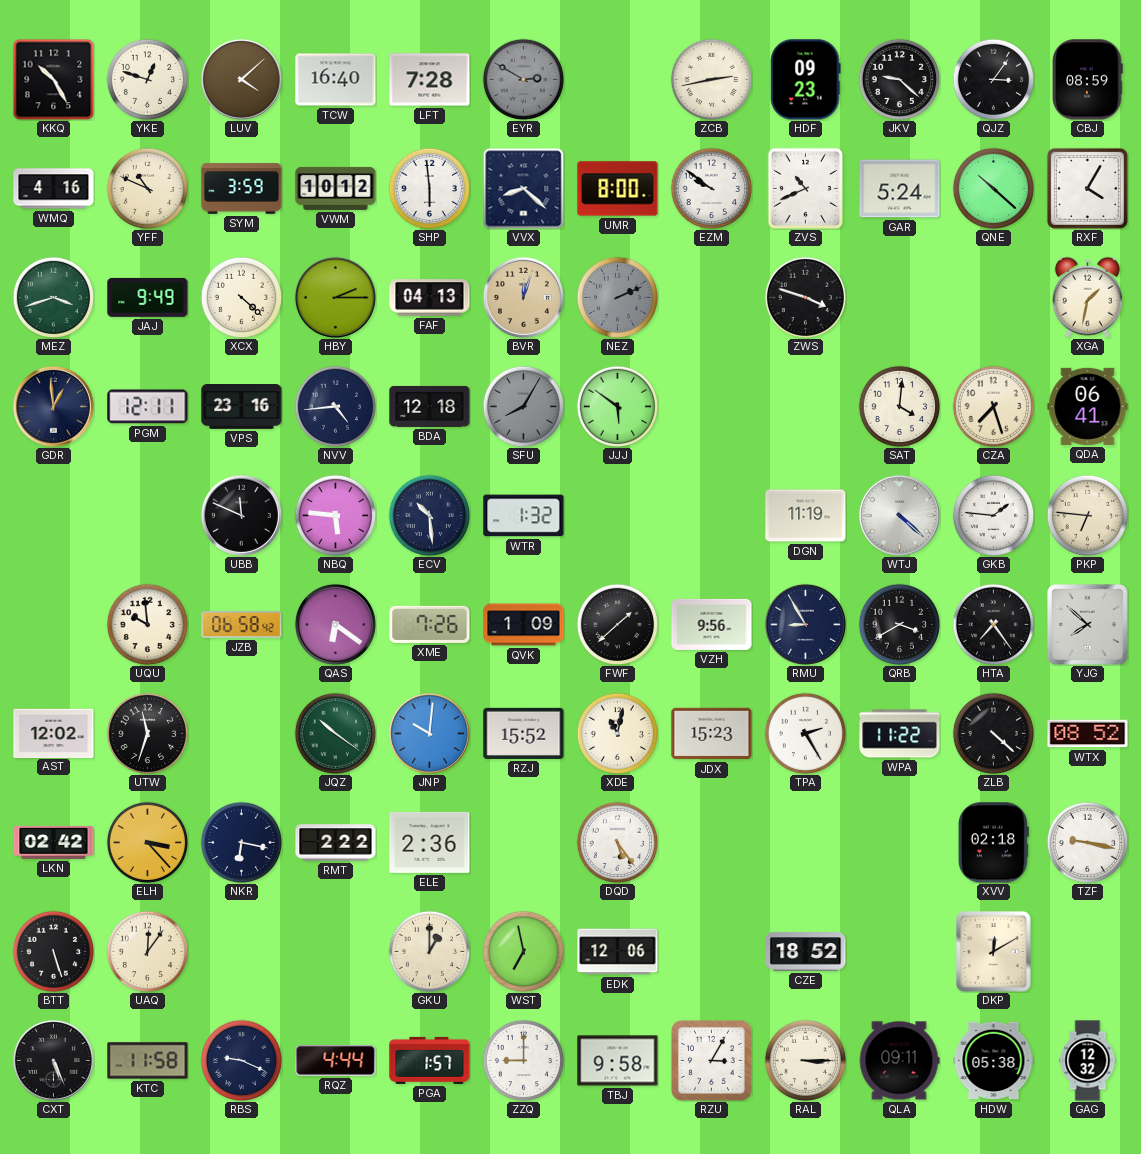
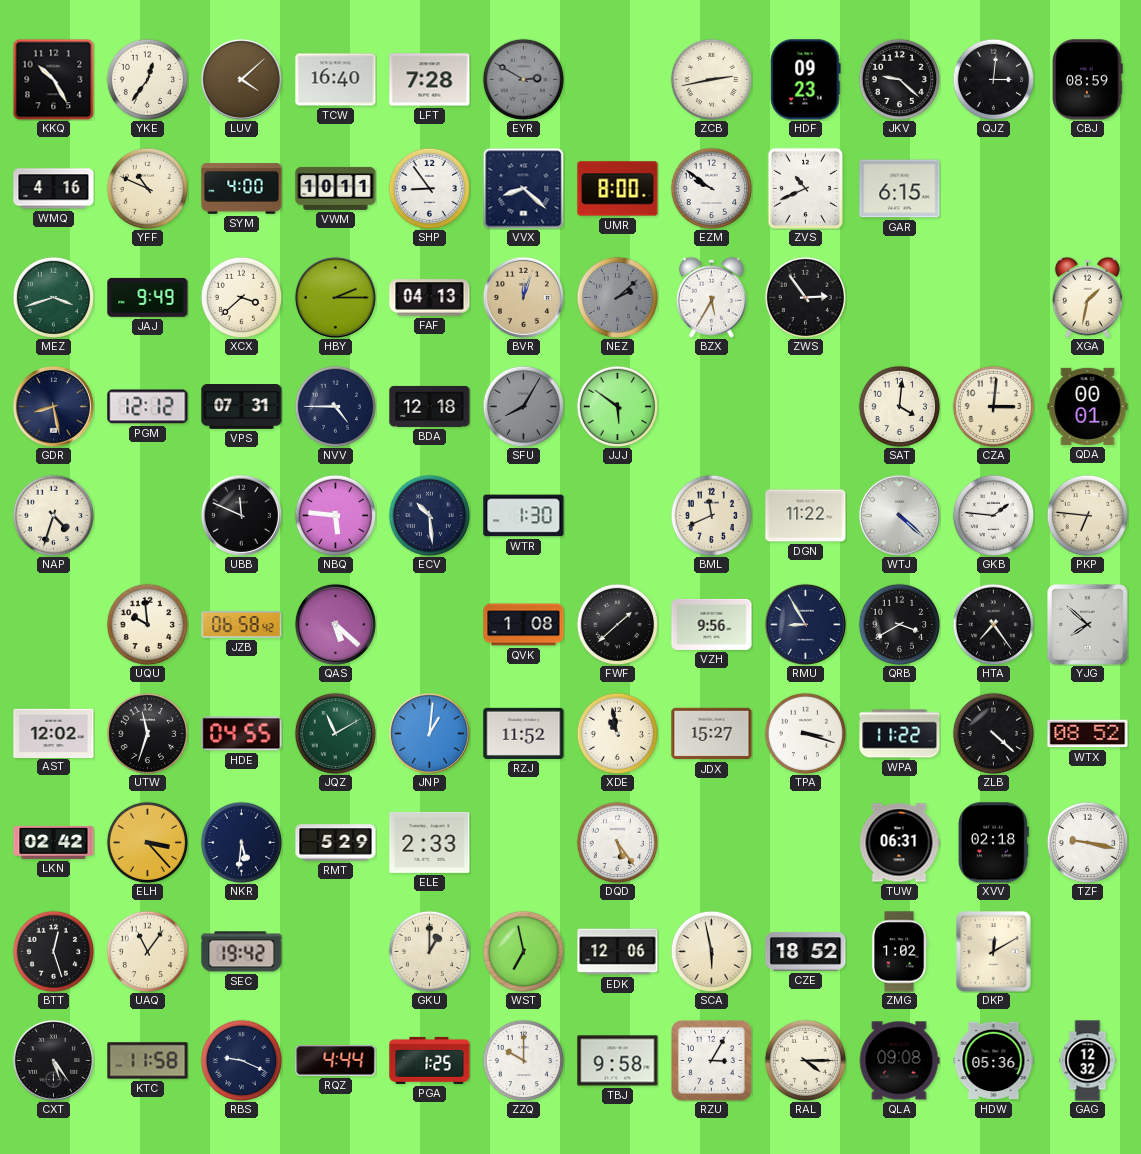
YKE: 12:48 -> 12:36 (147, 79)
QJZ: 3:06 -> 3:01 (993, 79)
SYM: 3:59 -> 4:00 (242, 189)
VWM: 10:12 -> 10:11 (336, 188)
SHP: 5:59 -> 8:54 (429, 188)
GAR: 5:24 -> 6:15 (900, 189)
QNE: 10:22 -> none (993, 188)
RXF: 4:05 -> none (1087, 188)
XCX: 4:22 -> 3:38 (241, 297)
NEZ: 2:11 -> 2:08 (617, 297)
BZX: none -> 5:35 (711, 297)
ZWS: 3:48 -> 2:54 (805, 297)
GDR: 12:59 -> 8:28 (53, 406)
PGM: 12:11 -> 12:12 (148, 407)
VPS: 23:16 -> 07:31 (242, 407)
NVV: 4:44 -> 4:45 (335, 406)
CZA: 7:27 -> 3:01 (993, 406)
QDA: 06:41 -> 00:01 (1088, 406)
NAP: none -> 4:33 (53, 515)
WTR: 1:32 -> 1:30 (524, 516)
BML: none -> 11:41 (711, 515)
DGN: 11:19 -> 11:22 (806, 516)
QAS: 6:21 -> 5:22 (335, 624)
XME: 7:26 -> none (430, 624)
QVK: 1:09 -> 1:08 (524, 625)
HDE: none -> 04:55 (242, 734)
JQZ: 10:21 -> 11:10 (335, 733)
JNP: 10:01 -> 1:01 (429, 733)
RZJ: 15:52 -> 11:52 (524, 733)
XDE: 11:02 -> 10:58 (617, 733)
JDX: 15:23 -> 15:27 (712, 734)
TPA: 2:25 -> 3:18 (805, 733)
NKR: 6:17 -> 5:31 (241, 842)
RMT: 2:22 -> 5:29 (336, 843)
ELE: 2:36 -> 2:33 (430, 842)
TUW: none -> 06:31 (899, 843)
BTT: 5:27 -> 12:27 (53, 951)
UAQ: 12:06 -> 11:06 (147, 951)
SEC: none -> 19:42 (242, 952)
SCA: none -> 5:58 (711, 951)
ZMG: none -> 1:02 (900, 952)
CXT: 5:26 -> 5:24 (53, 1060)
PGA: 1:57 -> 1:25 (430, 1060)
ZZQ: 9:00 -> 10:00 (523, 1060)
RAL: 3:15 -> 4:15 (805, 1060)
QLA: 09:11 -> 09:08 (899, 1061)
HDW: 05:38 -> 05:36 (994, 1061)
